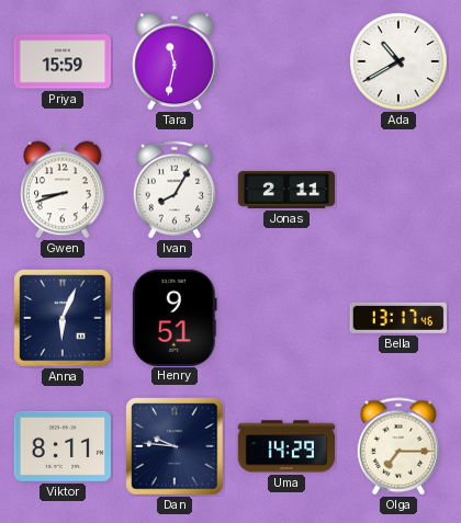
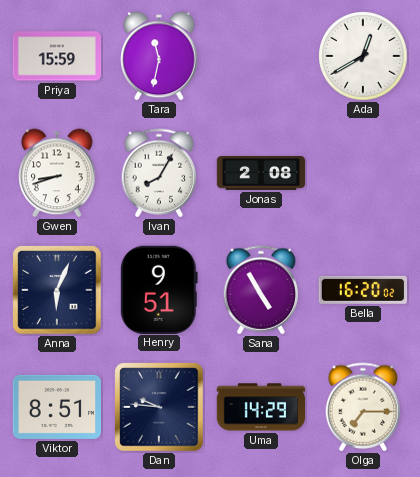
Ada: 10:40 -> 12:40 (363, 56)
Jonas: 2:11 -> 2:08 (261, 173)
Sana: none -> 4:55 (261, 290)
Bella: 13:17 -> 16:20 (362, 290)
Viktor: 8:11 -> 8:51 (57, 407)
